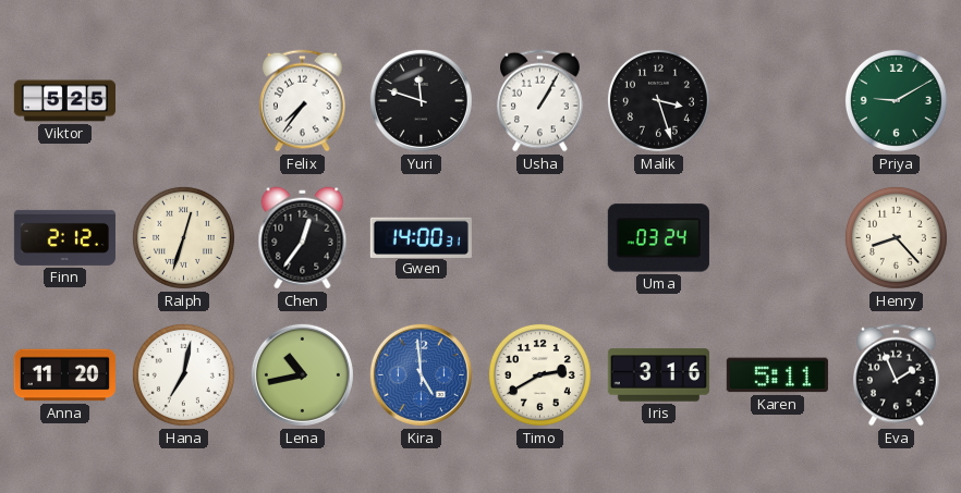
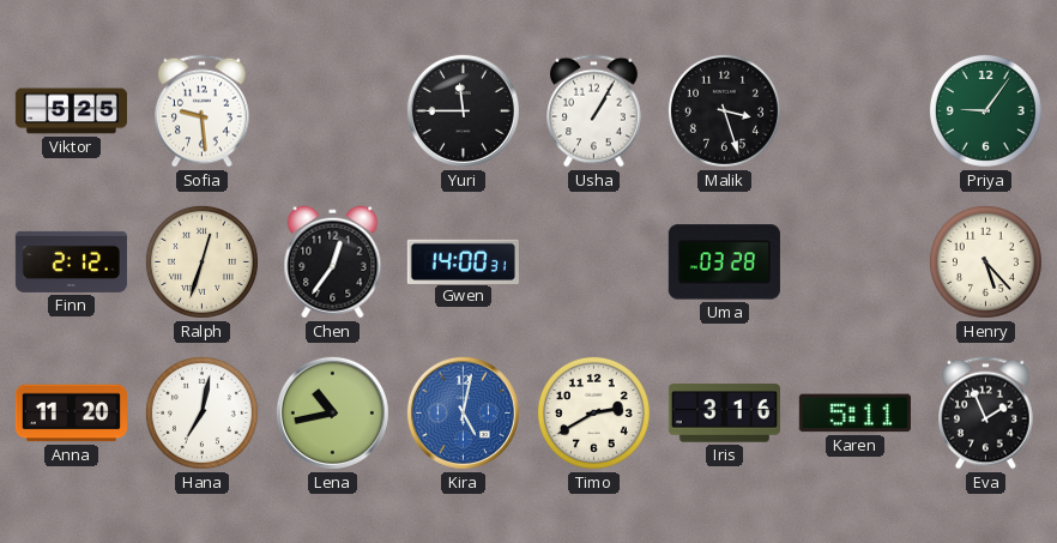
Sofia: none -> 9:29 (203, 111)
Felix: 7:36 -> none (303, 101)
Yuri: 11:48 -> 11:45 (463, 110)
Priya: 9:10 -> 9:06 (985, 110)
Uma: 03:24 -> 03:28 (724, 263)
Henry: 8:23 -> 5:23 (985, 261)
Kira: 4:59 -> 5:02 (463, 412)
